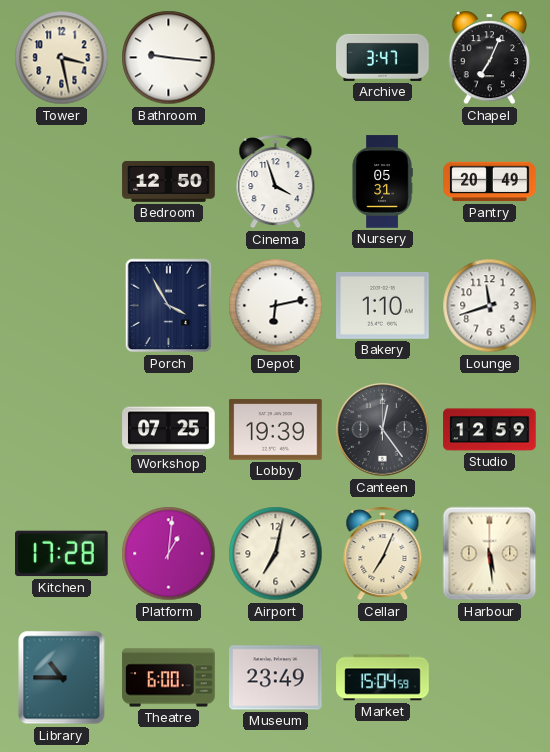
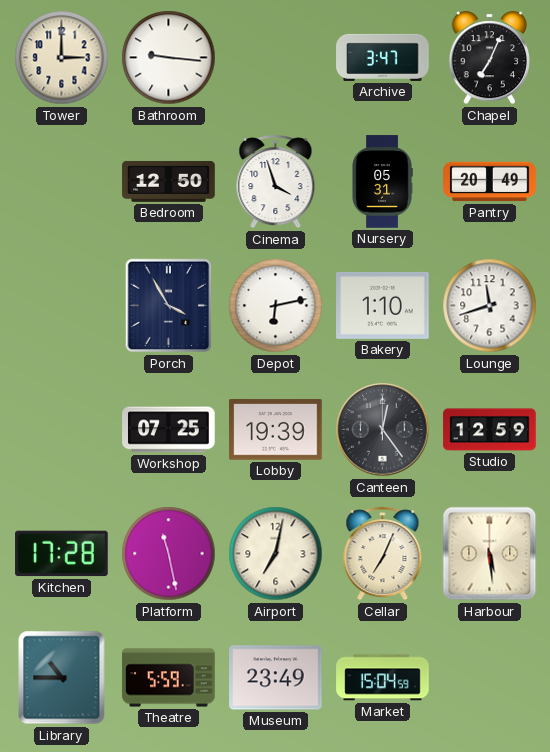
Tower: 3:28 -> 3:00 (62, 58)
Platform: 1:01 -> 11:28 (169, 554)
Theatre: 6:00 -> 5:59 (169, 678)
